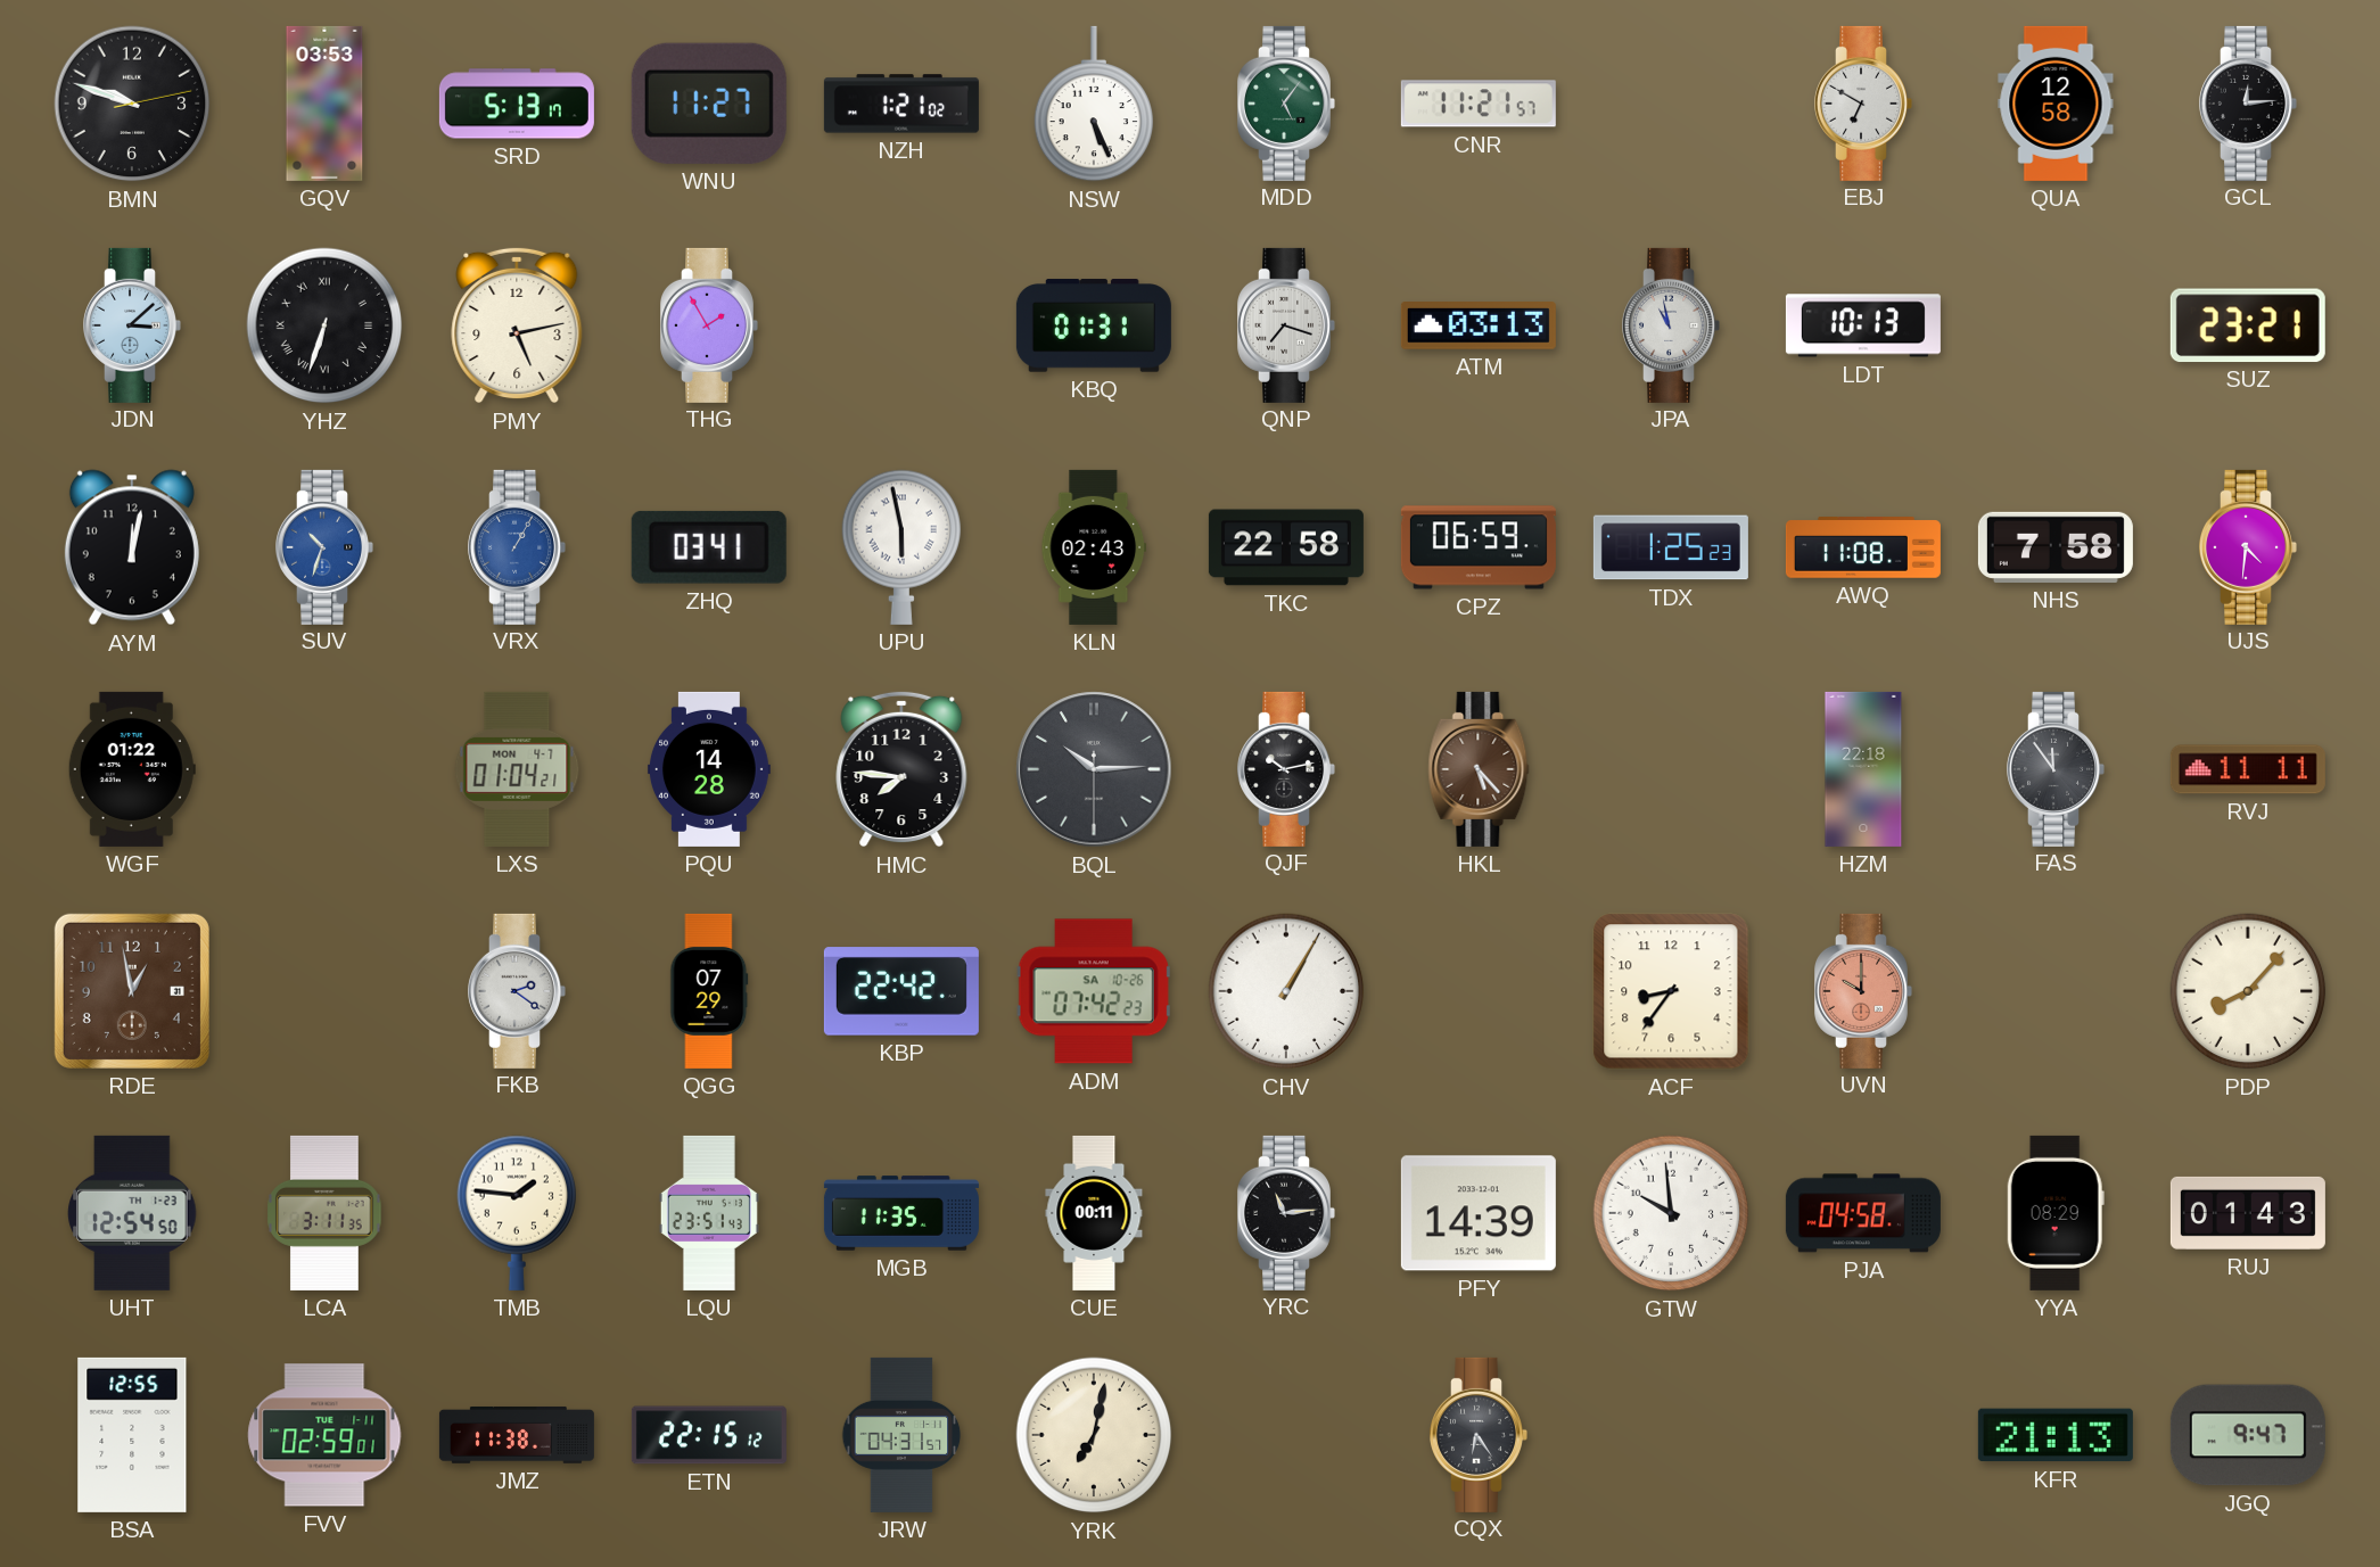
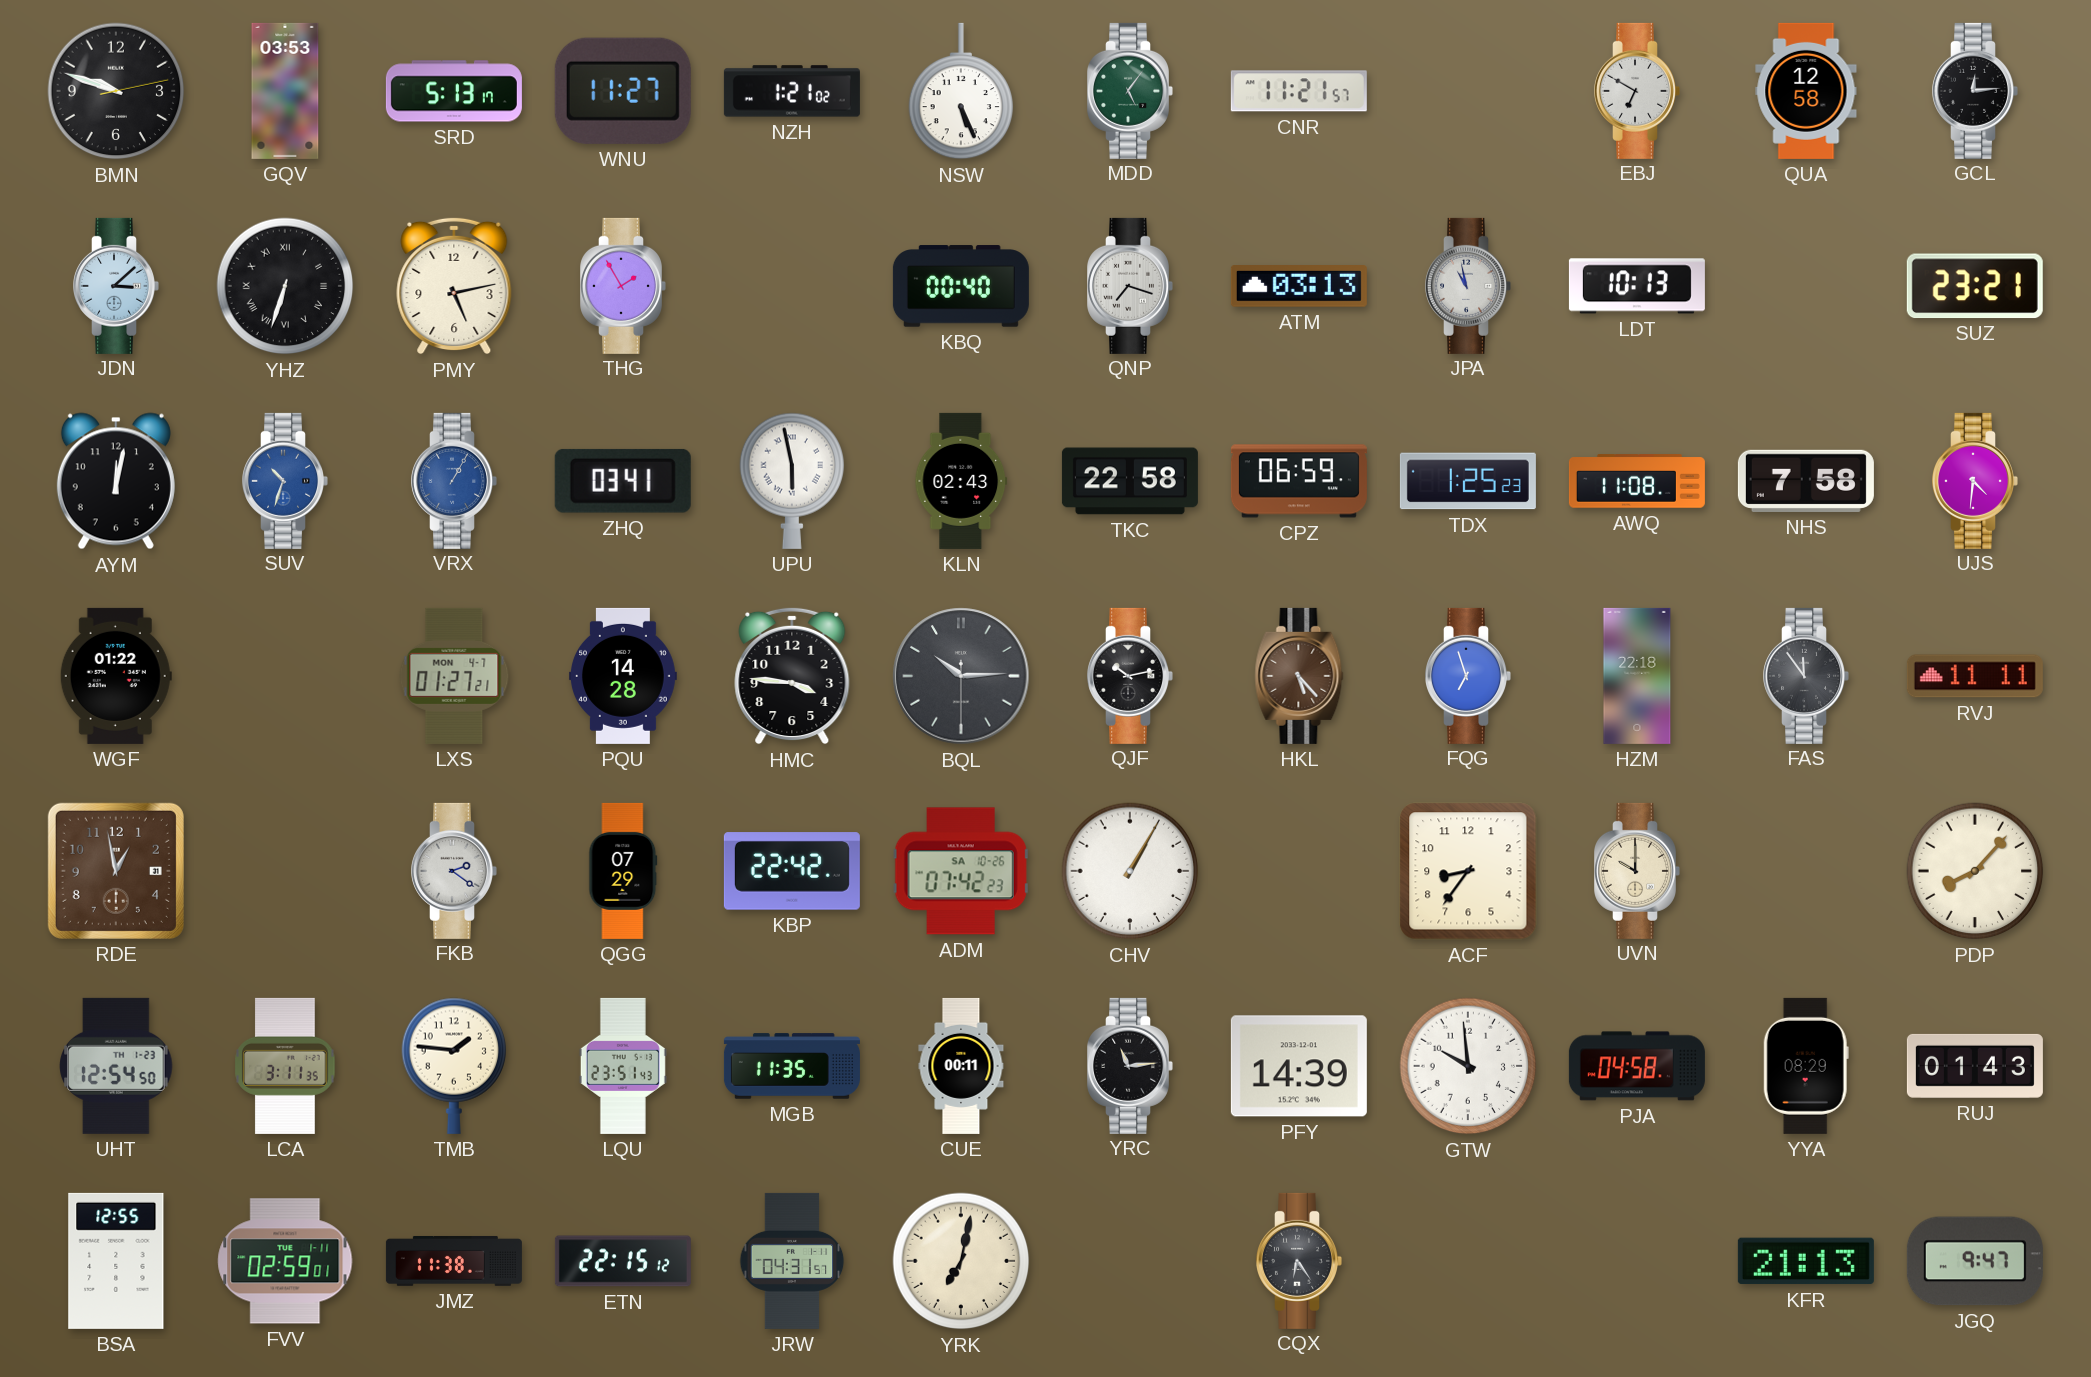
KBQ: 01:31 -> 00:40 (961, 286)
LXS: 01:04 -> 01:27 (454, 676)
HMC: 7:46 -> 3:46 (792, 676)
FQG: none -> 6:57 (1468, 676)
UVN dial: salmon -> cream (1637, 871)
